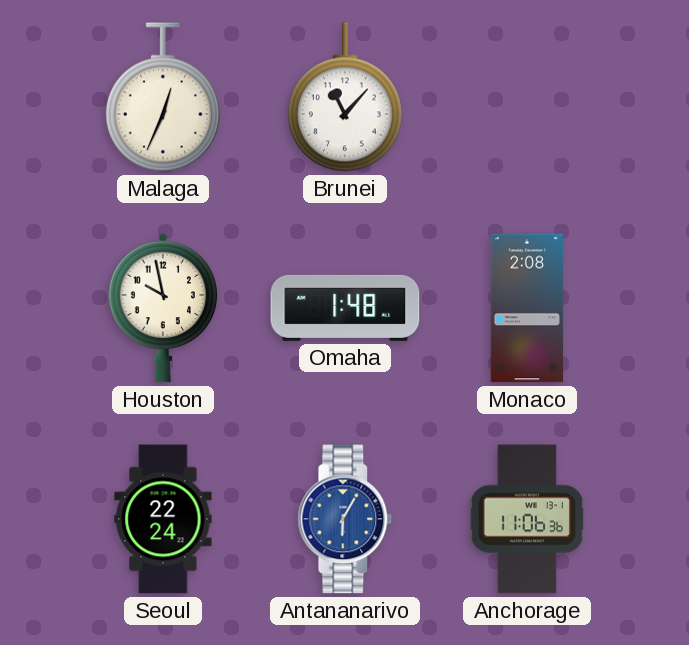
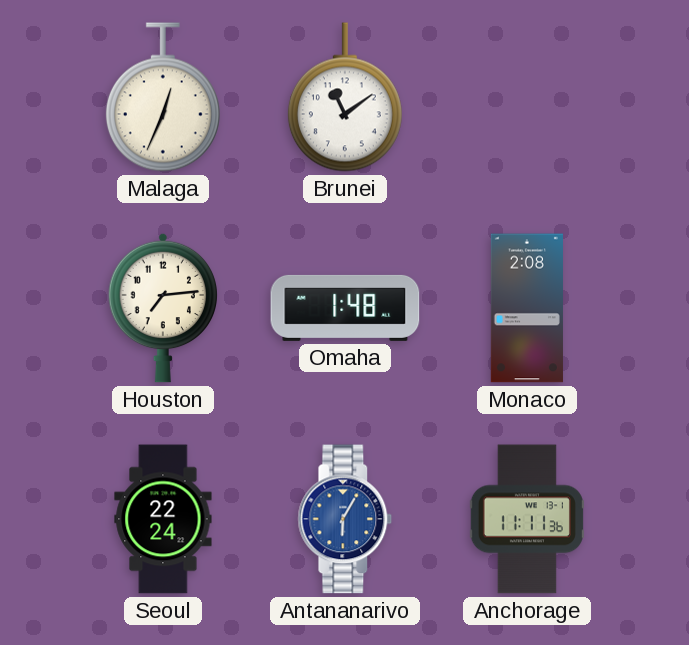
Brunei: 11:07 -> 11:09 (345, 97)
Houston: 9:58 -> 7:14 (162, 308)
Anchorage: 11:06 -> 11:11 (527, 519)
